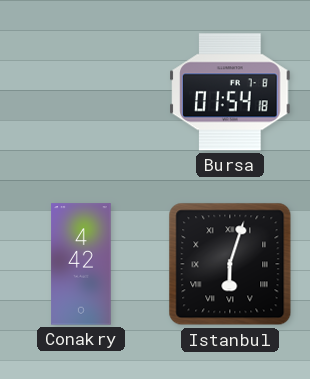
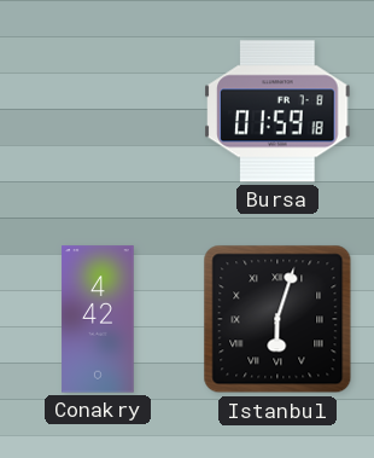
Bursa: 01:54 -> 01:59 (277, 111)
